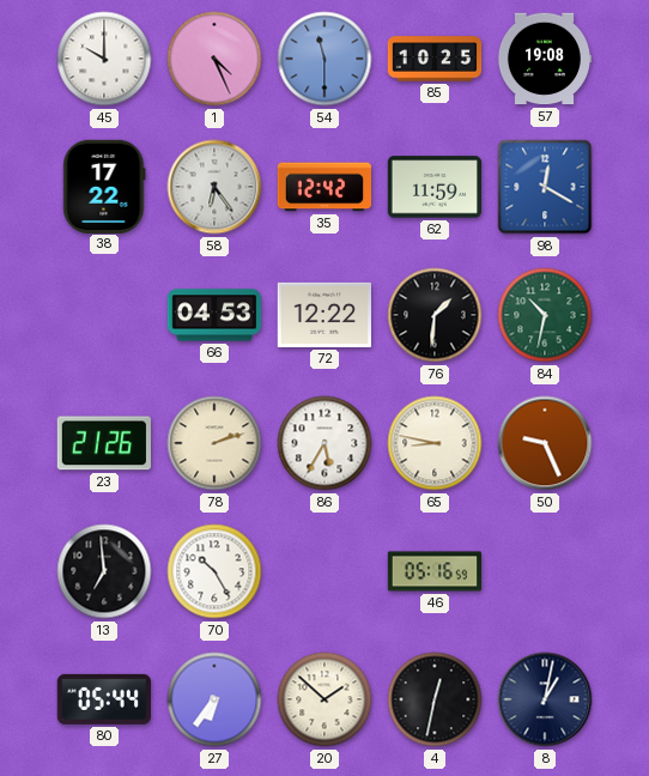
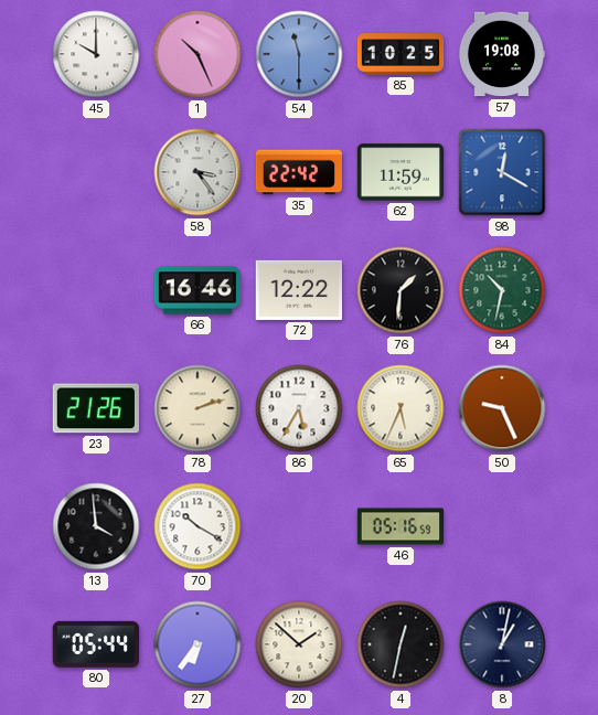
1: 4:26 -> 10:26 (197, 54)
38: 17:22 -> none (104, 186)
58: 6:24 -> 3:24 (197, 172)
35: 12:42 -> 22:42 (298, 172)
66: 04:53 -> 16:46 (197, 290)
65: 8:47 -> 5:34 (401, 408)
13: 6:59 -> 3:59 (96, 526)
70: 10:25 -> 10:20 (197, 526)
